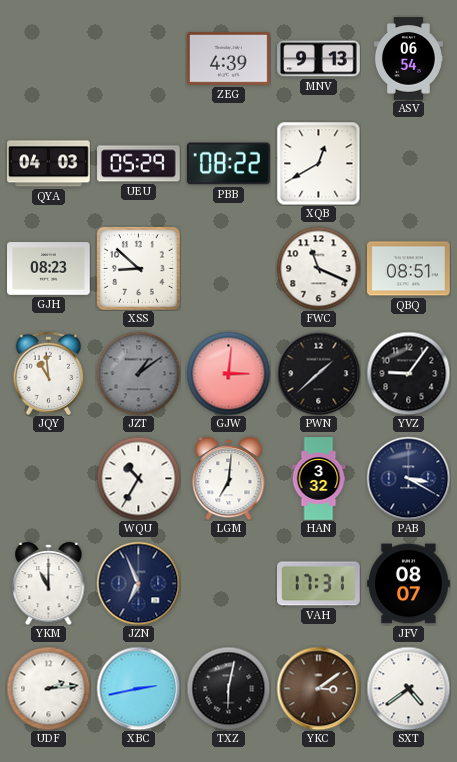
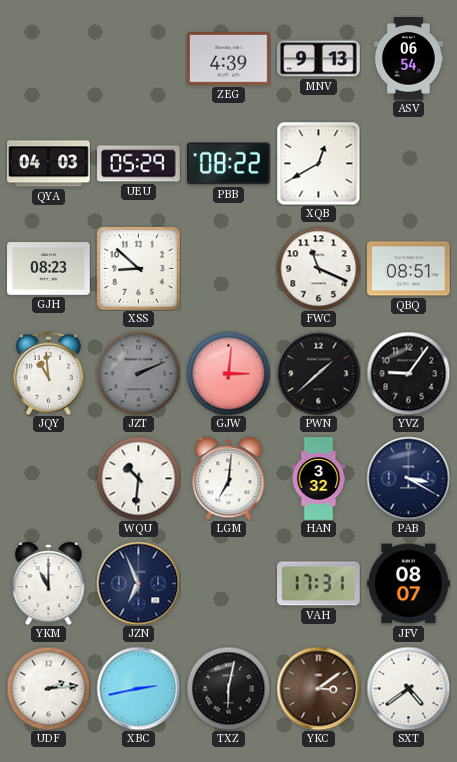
JZT: 1:09 -> 2:11 (138, 373)
WQU: 10:35 -> 10:31 (138, 478)
